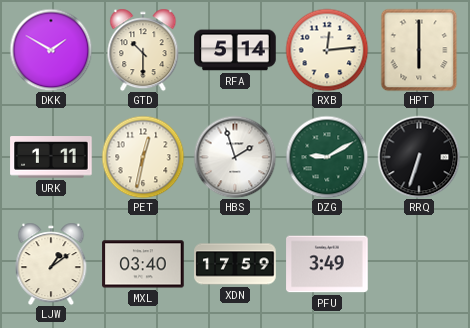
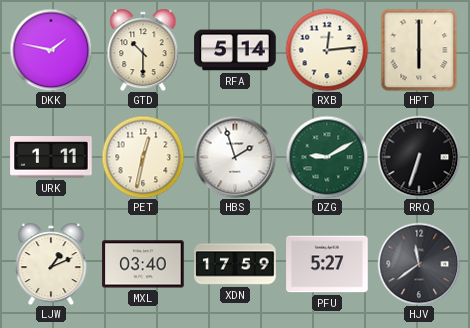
DKK: 1:50 -> 1:47 (51, 50)
LJW: 1:09 -> 1:11 (51, 264)
PFU: 3:49 -> 5:27 (327, 264)
HJV: none -> 11:39 (419, 264)
